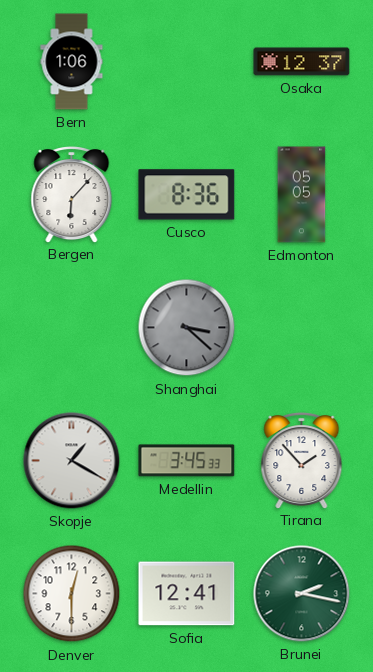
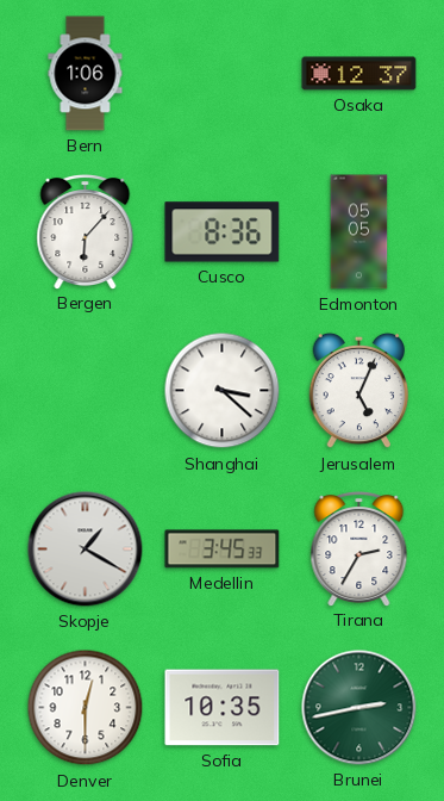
Shanghai dial: grey -> white (223, 391)
Jerusalem: none -> 5:04 (359, 391)
Tirana: 1:53 -> 2:35 (359, 549)
Sofia: 12:41 -> 10:35 (223, 708)
Brunei: 2:17 -> 2:43 (359, 708)
